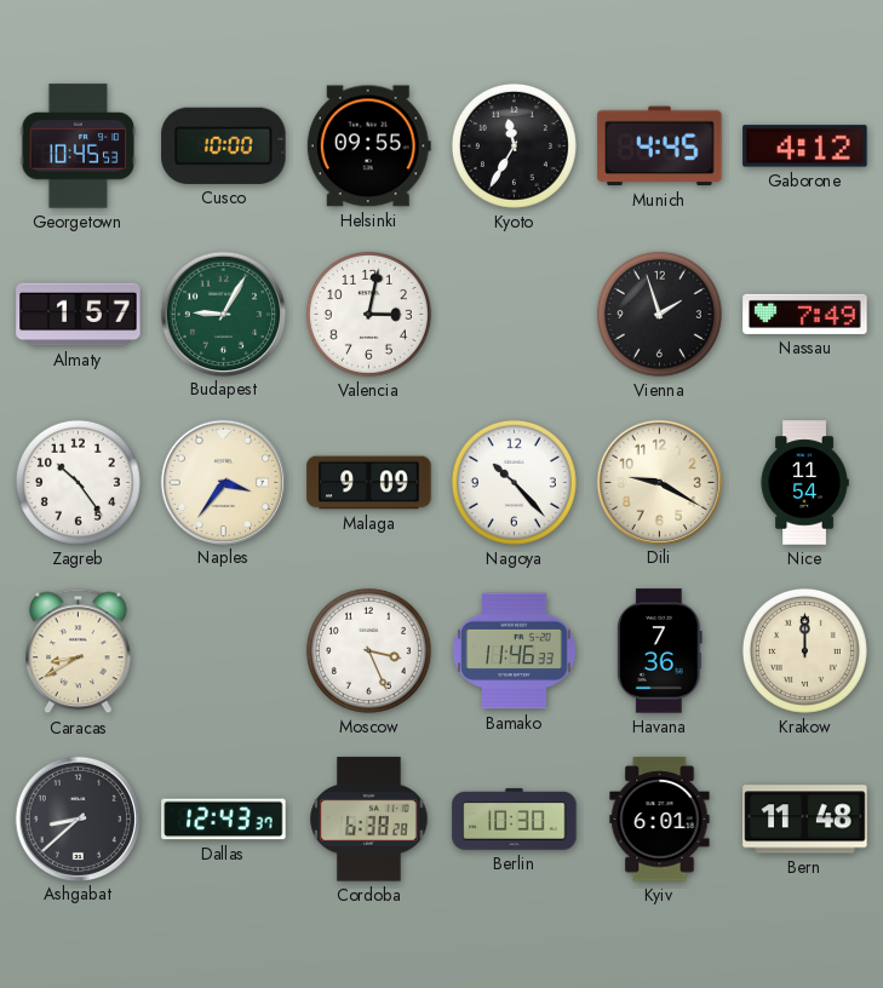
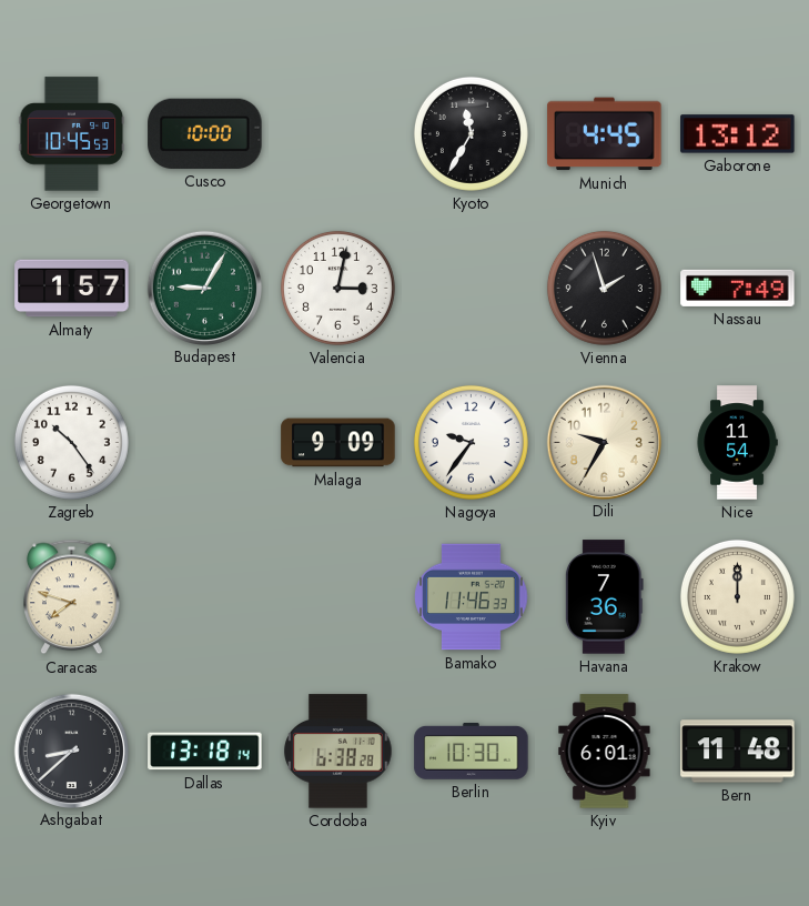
Helsinki: 09:55 -> none (368, 147)
Gaborone: 4:12 -> 13:12 (738, 134)
Naples: 3:36 -> none (223, 482)
Nagoya: 10:23 -> 9:36 (471, 442)
Dili: 9:20 -> 9:35 (604, 442)
Caracas: 8:40 -> 7:48 (72, 597)
Moscow: 3:26 -> none (368, 650)
Dallas: 12:43 -> 13:18 (205, 752)
